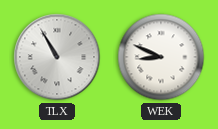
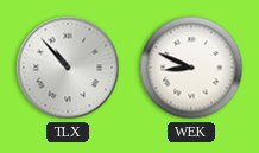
TLX: 10:55 -> 10:53 (68, 68)
